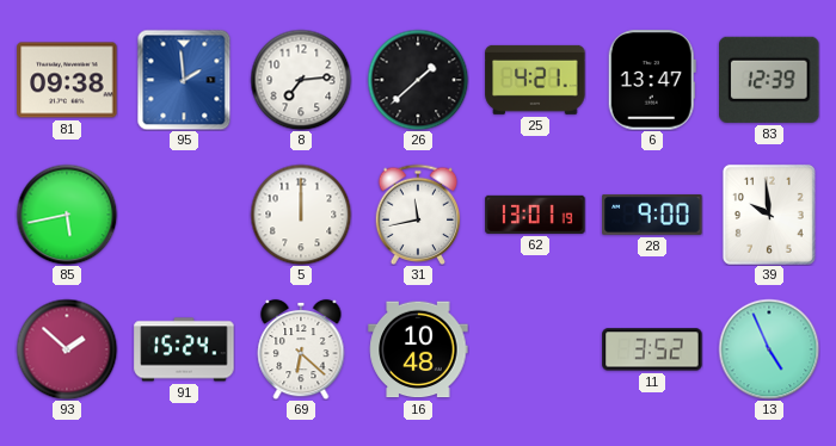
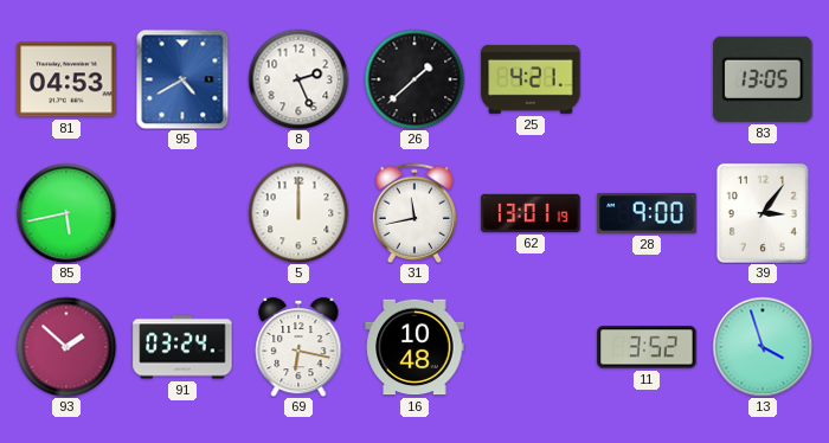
81: 09:38 -> 04:53 (66, 79)
95: 1:59 -> 4:40 (182, 79)
8: 7:14 -> 2:26 (298, 79)
6: 13:47 -> none (652, 80)
83: 12:39 -> 13:05 (763, 79)
39: 9:59 -> 3:06 (763, 213)
91: 15:24 -> 03:24 (182, 347)
69: 6:22 -> 6:17 (298, 347)
13: 4:56 -> 3:57 (763, 347)
